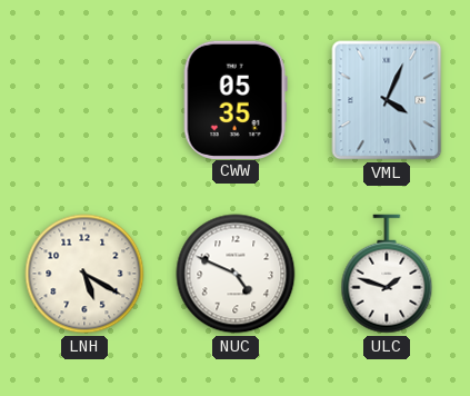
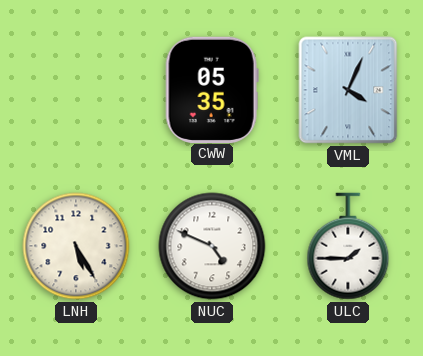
LNH: 5:20 -> 5:25 (76, 246)
ULC: 1:48 -> 1:45 (348, 246)
